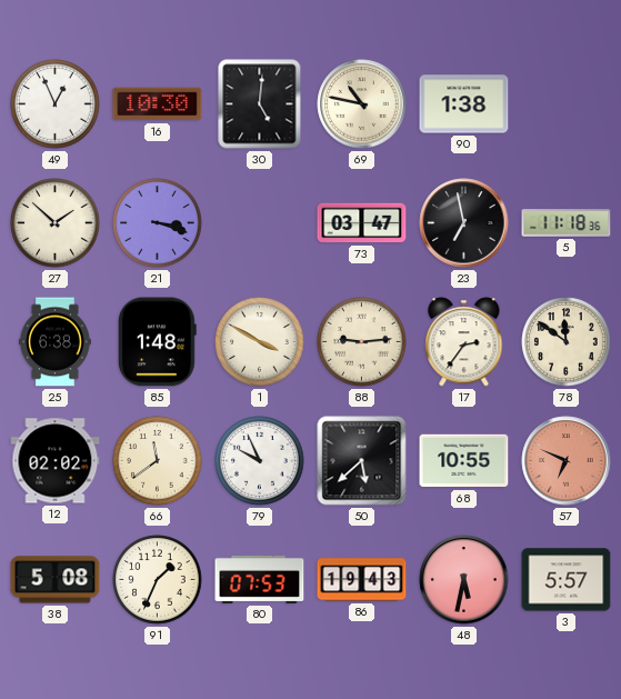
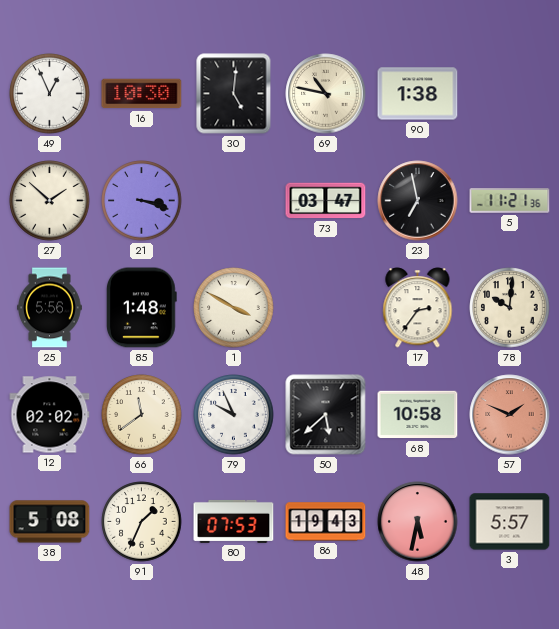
5: 11:18 -> 11:21 (510, 201)
25: 6:38 -> 5:56 (50, 308)
88: 9:14 -> none (362, 342)
78: 11:51 -> 10:01 (510, 308)
68: 10:55 -> 10:58 (418, 415)
57: 6:49 -> 1:49 (510, 415)
